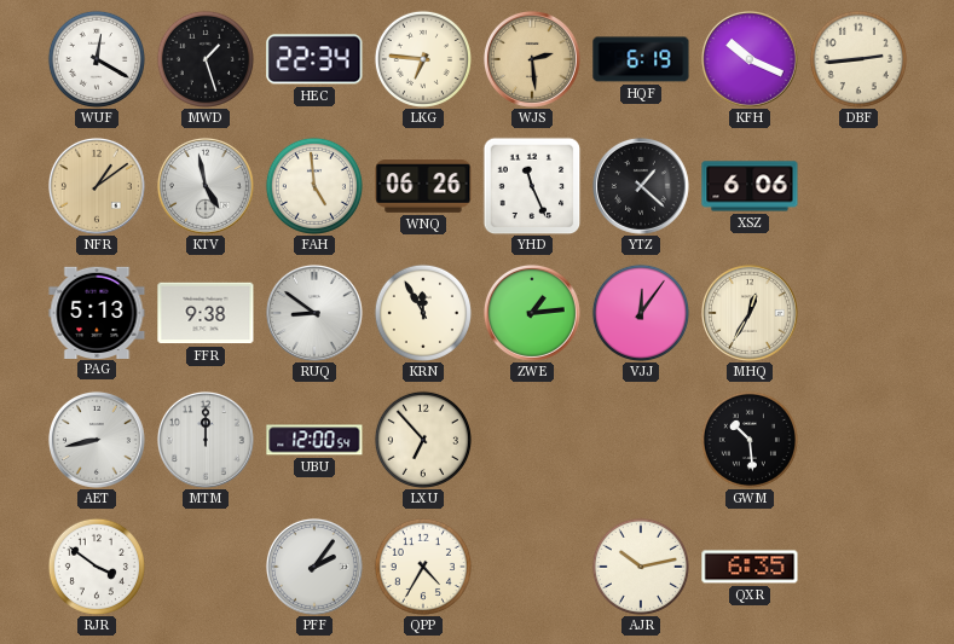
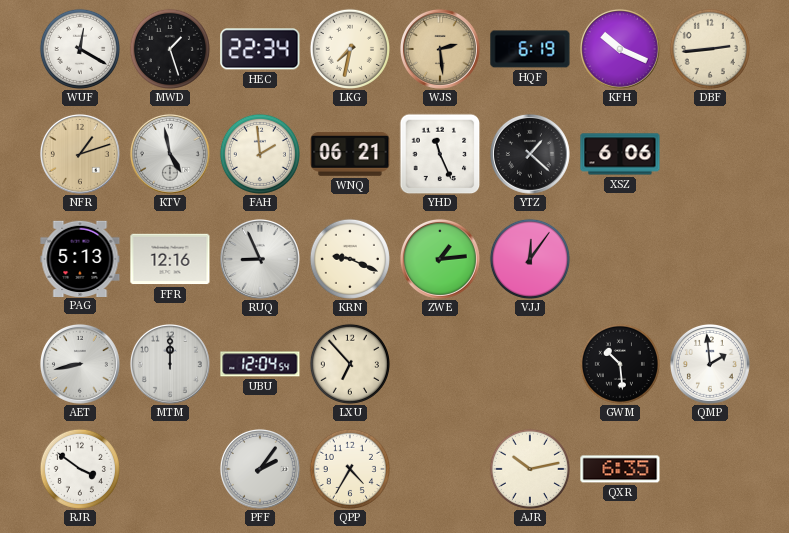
LKG: 6:46 -> 7:32 (350, 49)
NFR: 1:09 -> 1:12 (80, 154)
FAH: 4:59 -> 1:59 (260, 154)
WNQ: 06:26 -> 06:21 (350, 155)
FFR: 9:38 -> 12:16 (170, 259)
RUQ: 8:51 -> 8:56 (260, 259)
KRN: 11:55 -> 9:19 (350, 259)
MHQ: 12:35 -> none (750, 313)
UBU: 12:00 -> 12:04 (260, 364)
QMP: none -> 1:59 (710, 364)
